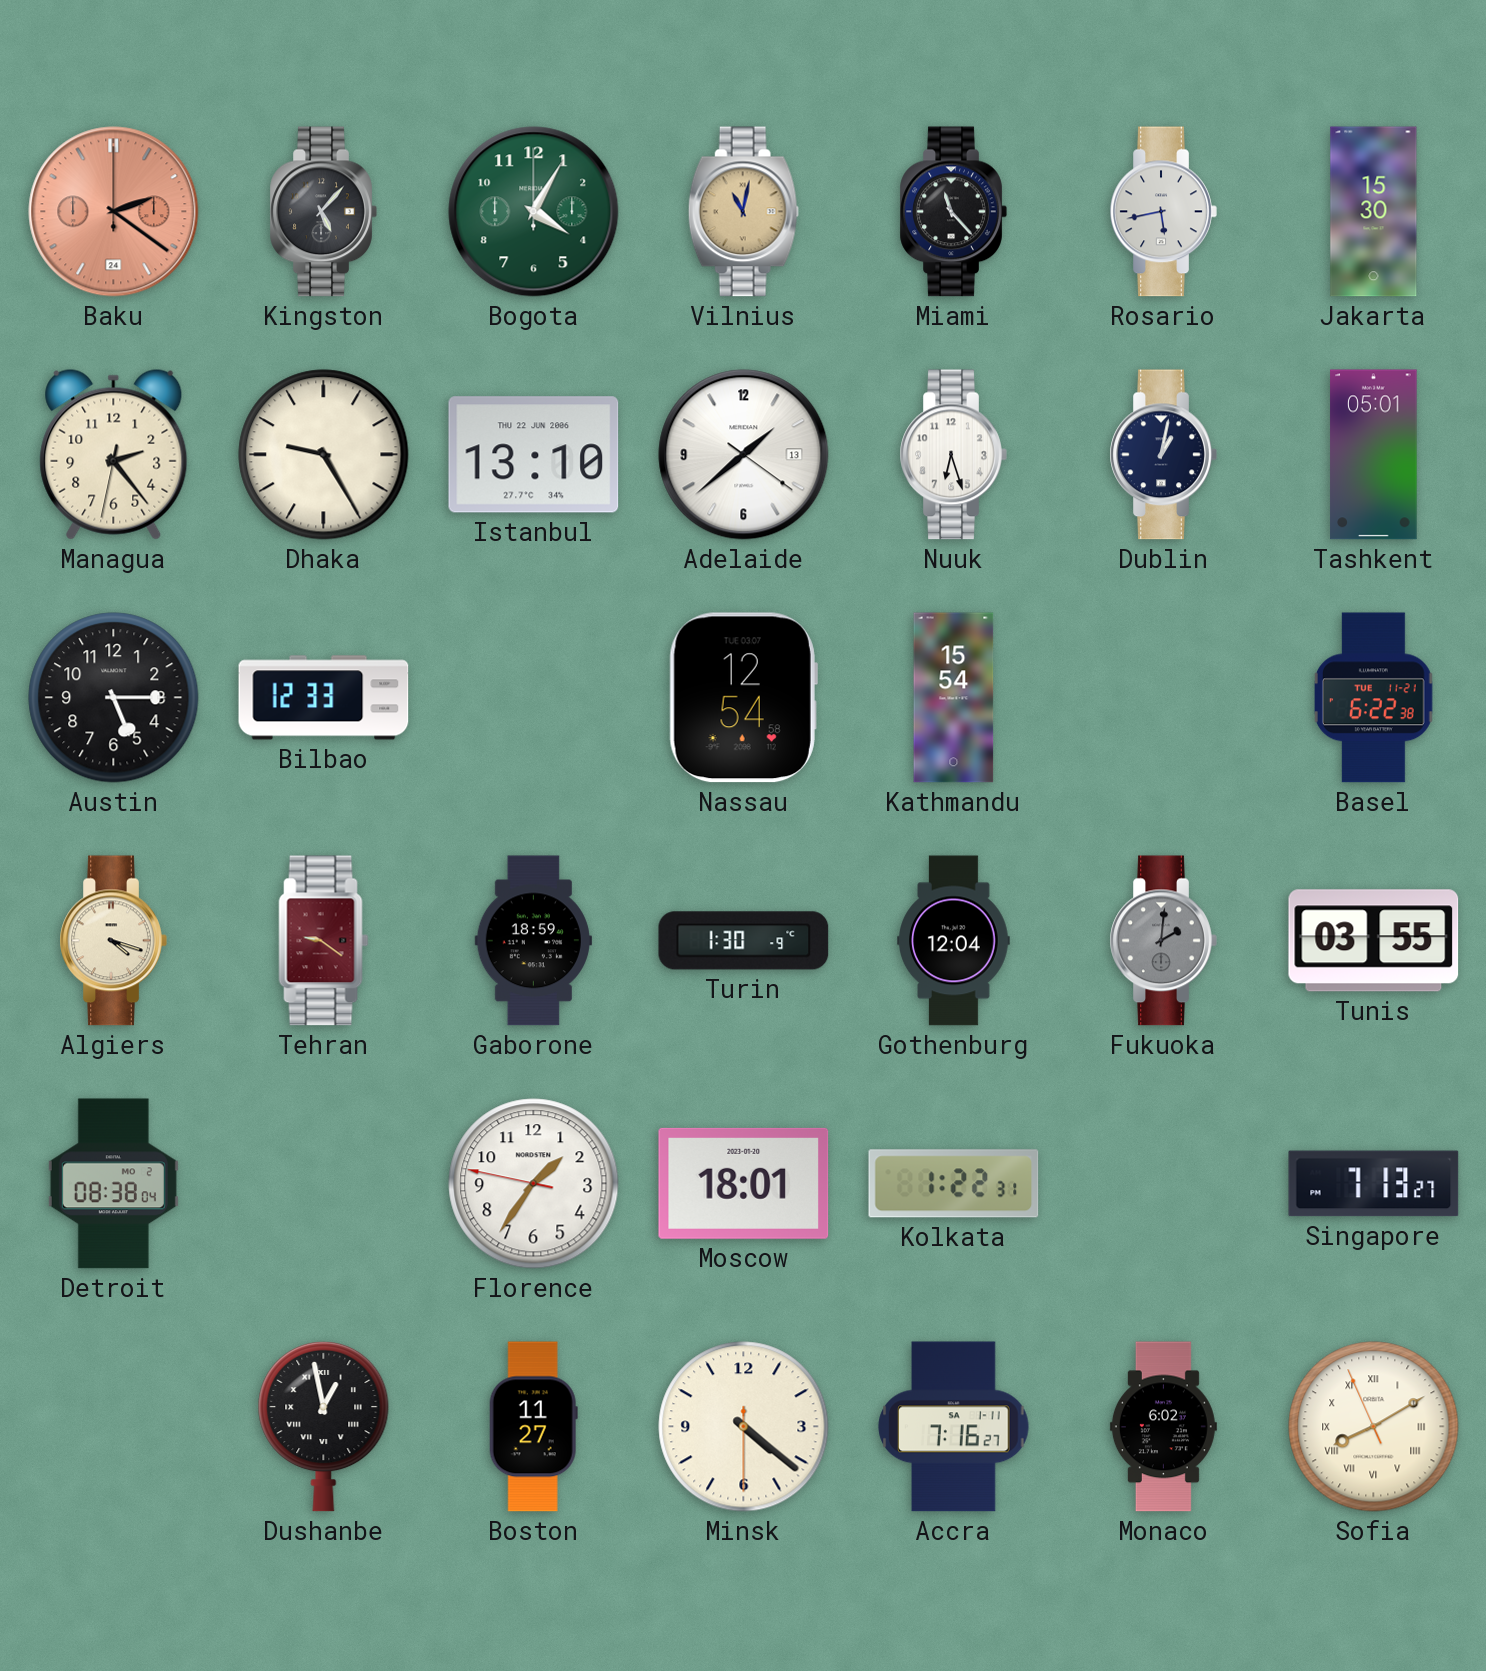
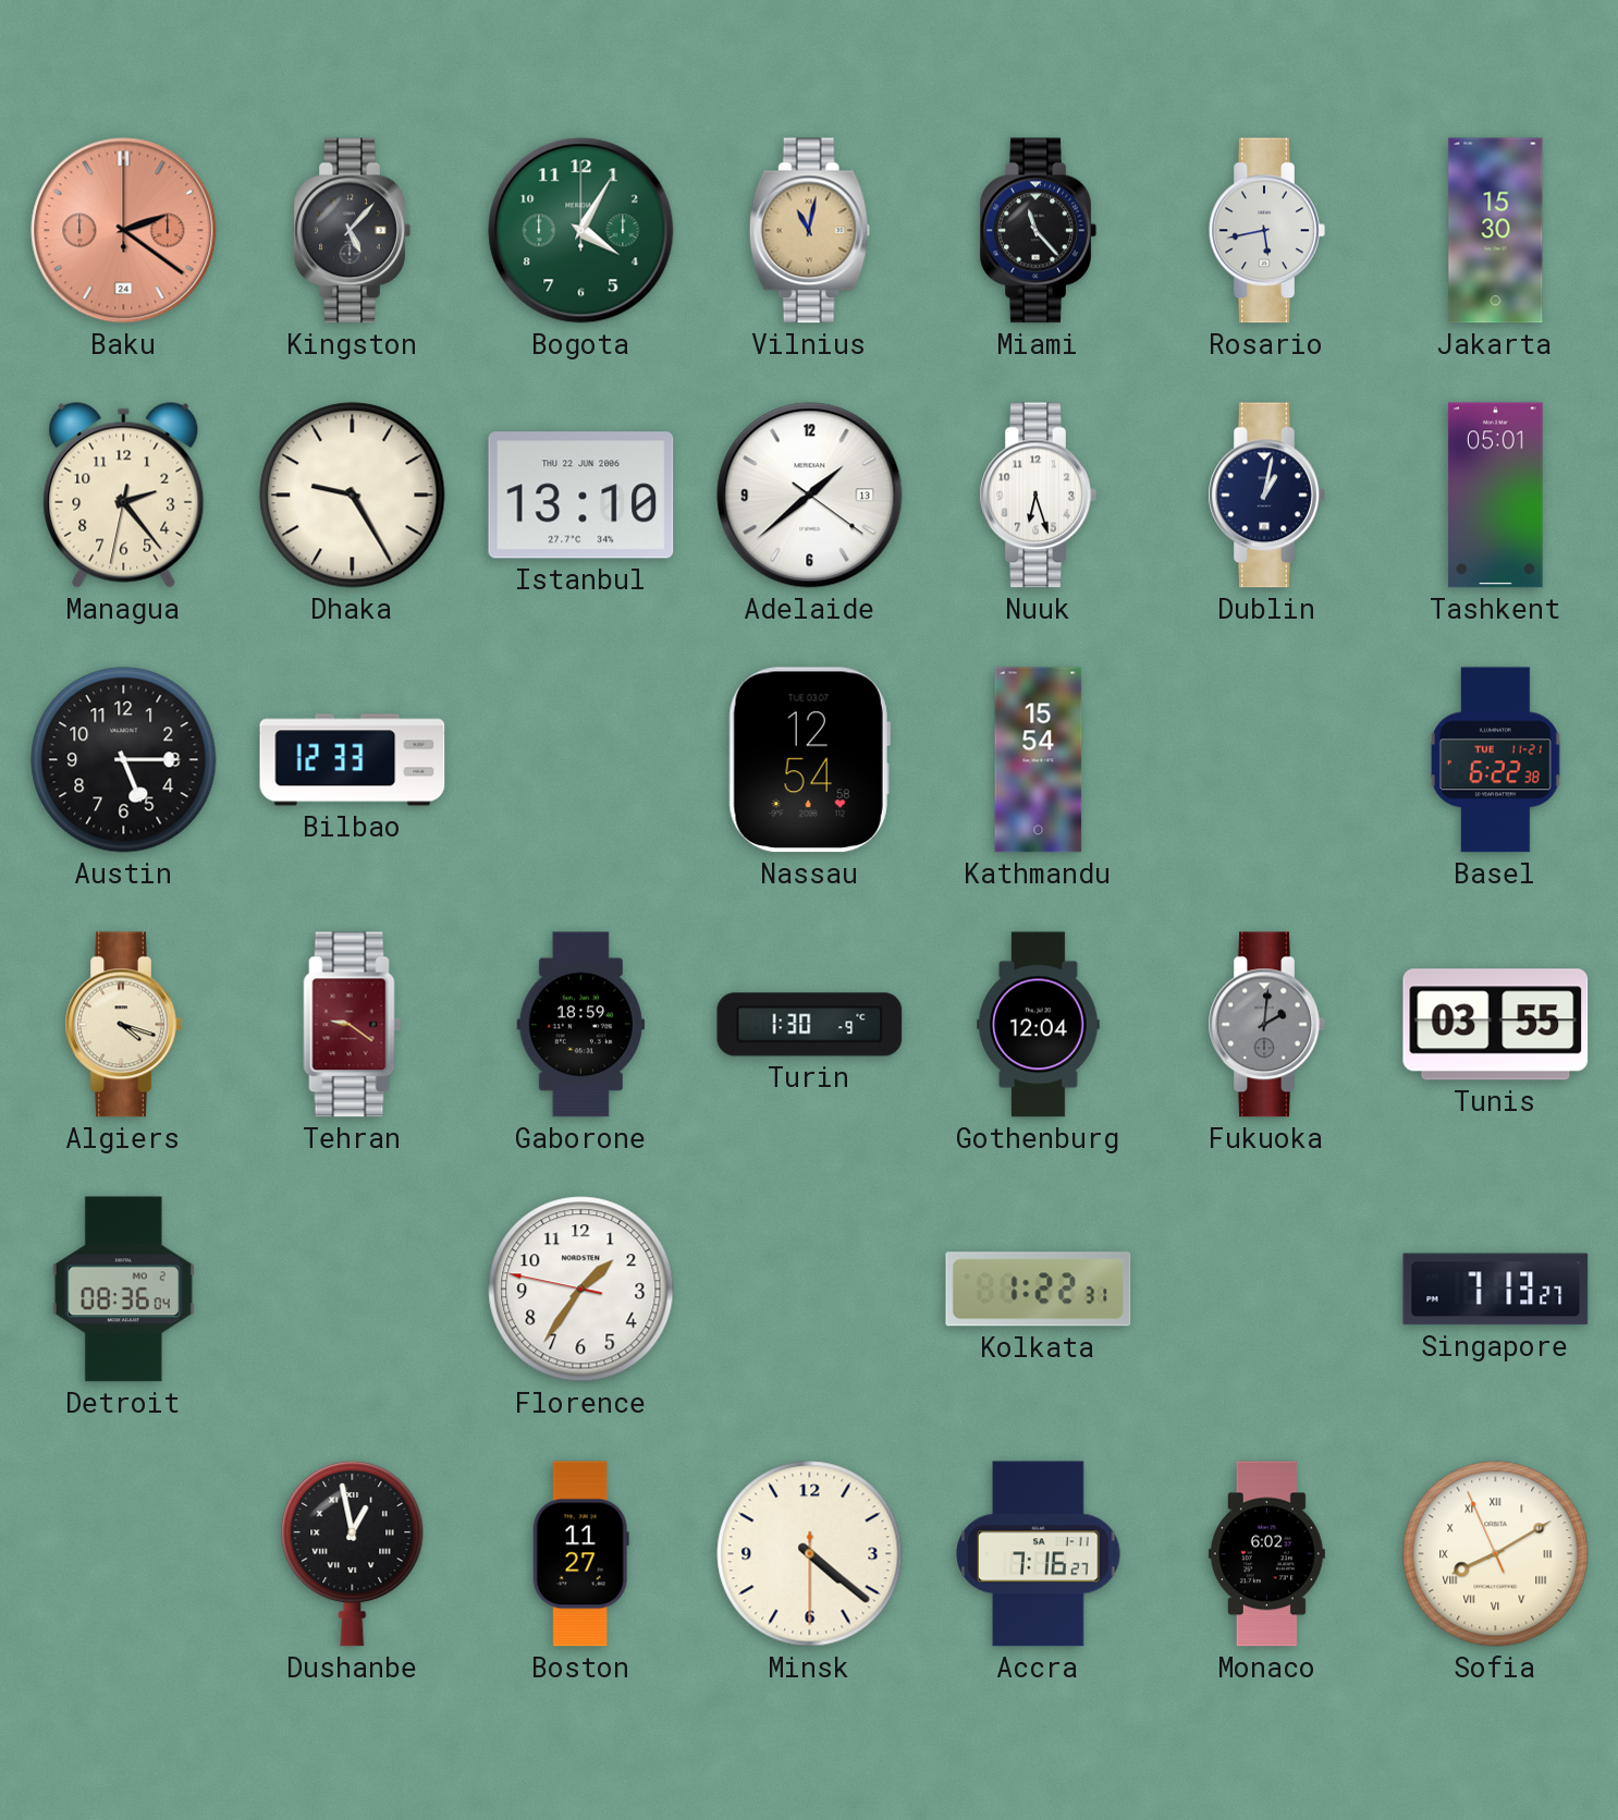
Detroit: 08:38 -> 08:36 (123, 1290)
Moscow: 18:01 -> none (744, 1183)
